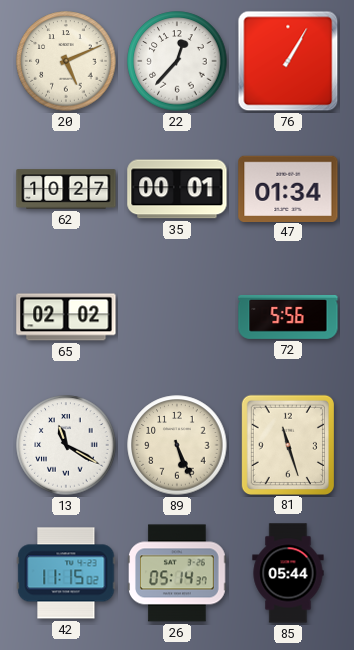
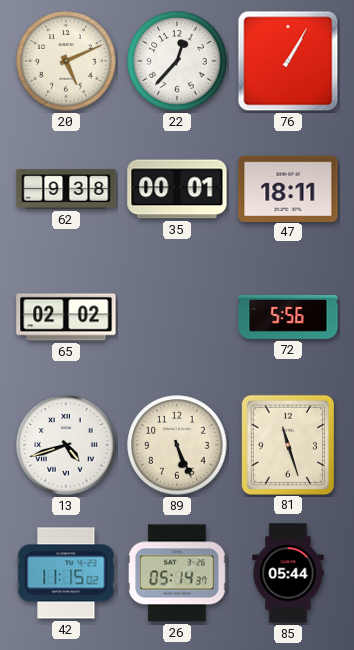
62: 10:27 -> 9:38 (66, 189)
47: 01:34 -> 18:11 (288, 188)
13: 11:20 -> 4:42 (66, 445)
